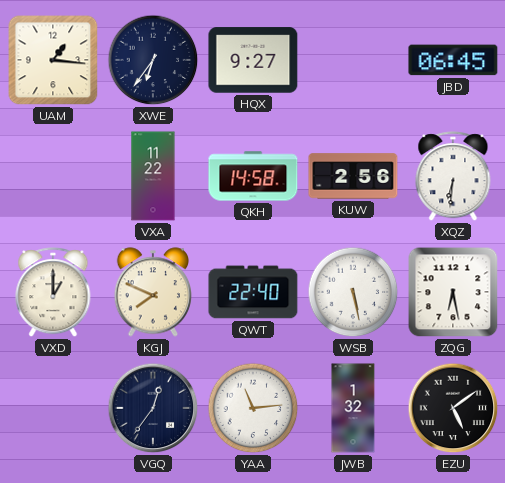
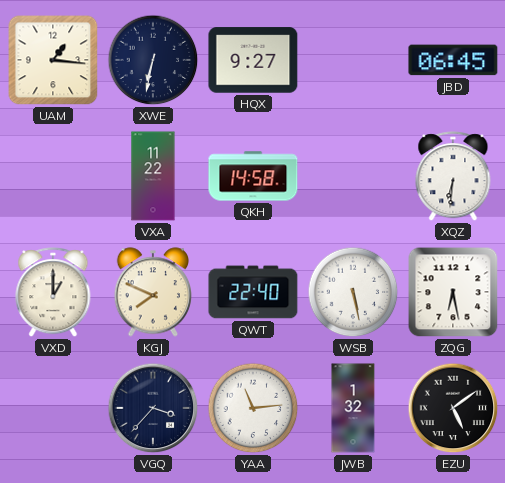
XWE: 6:36 -> 6:32 (153, 60)
KUW: 2:56 -> none (353, 176)
VGQ: 12:36 -> 3:37 (153, 408)
